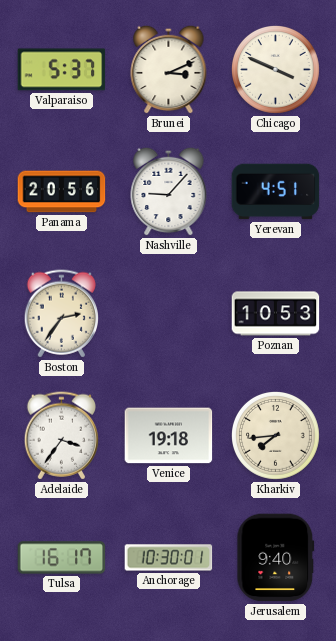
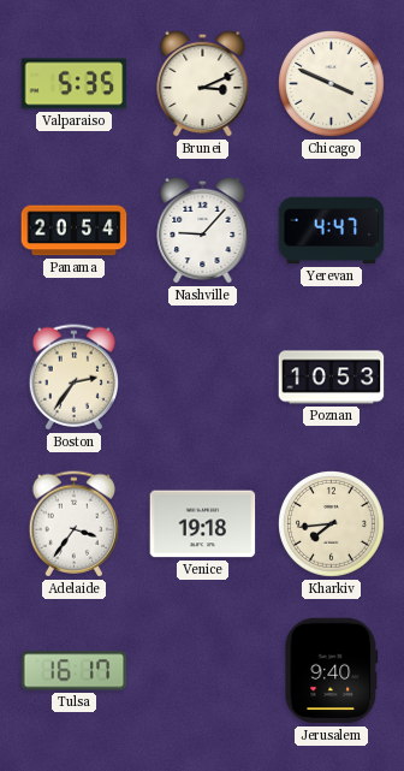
Valparaiso: 5:37 -> 5:35 (75, 84)
Panama: 20:56 -> 20:54 (75, 231)
Yerevan: 4:51 -> 4:47 (332, 231)
Anchorage: 10:30 -> none (169, 558)
